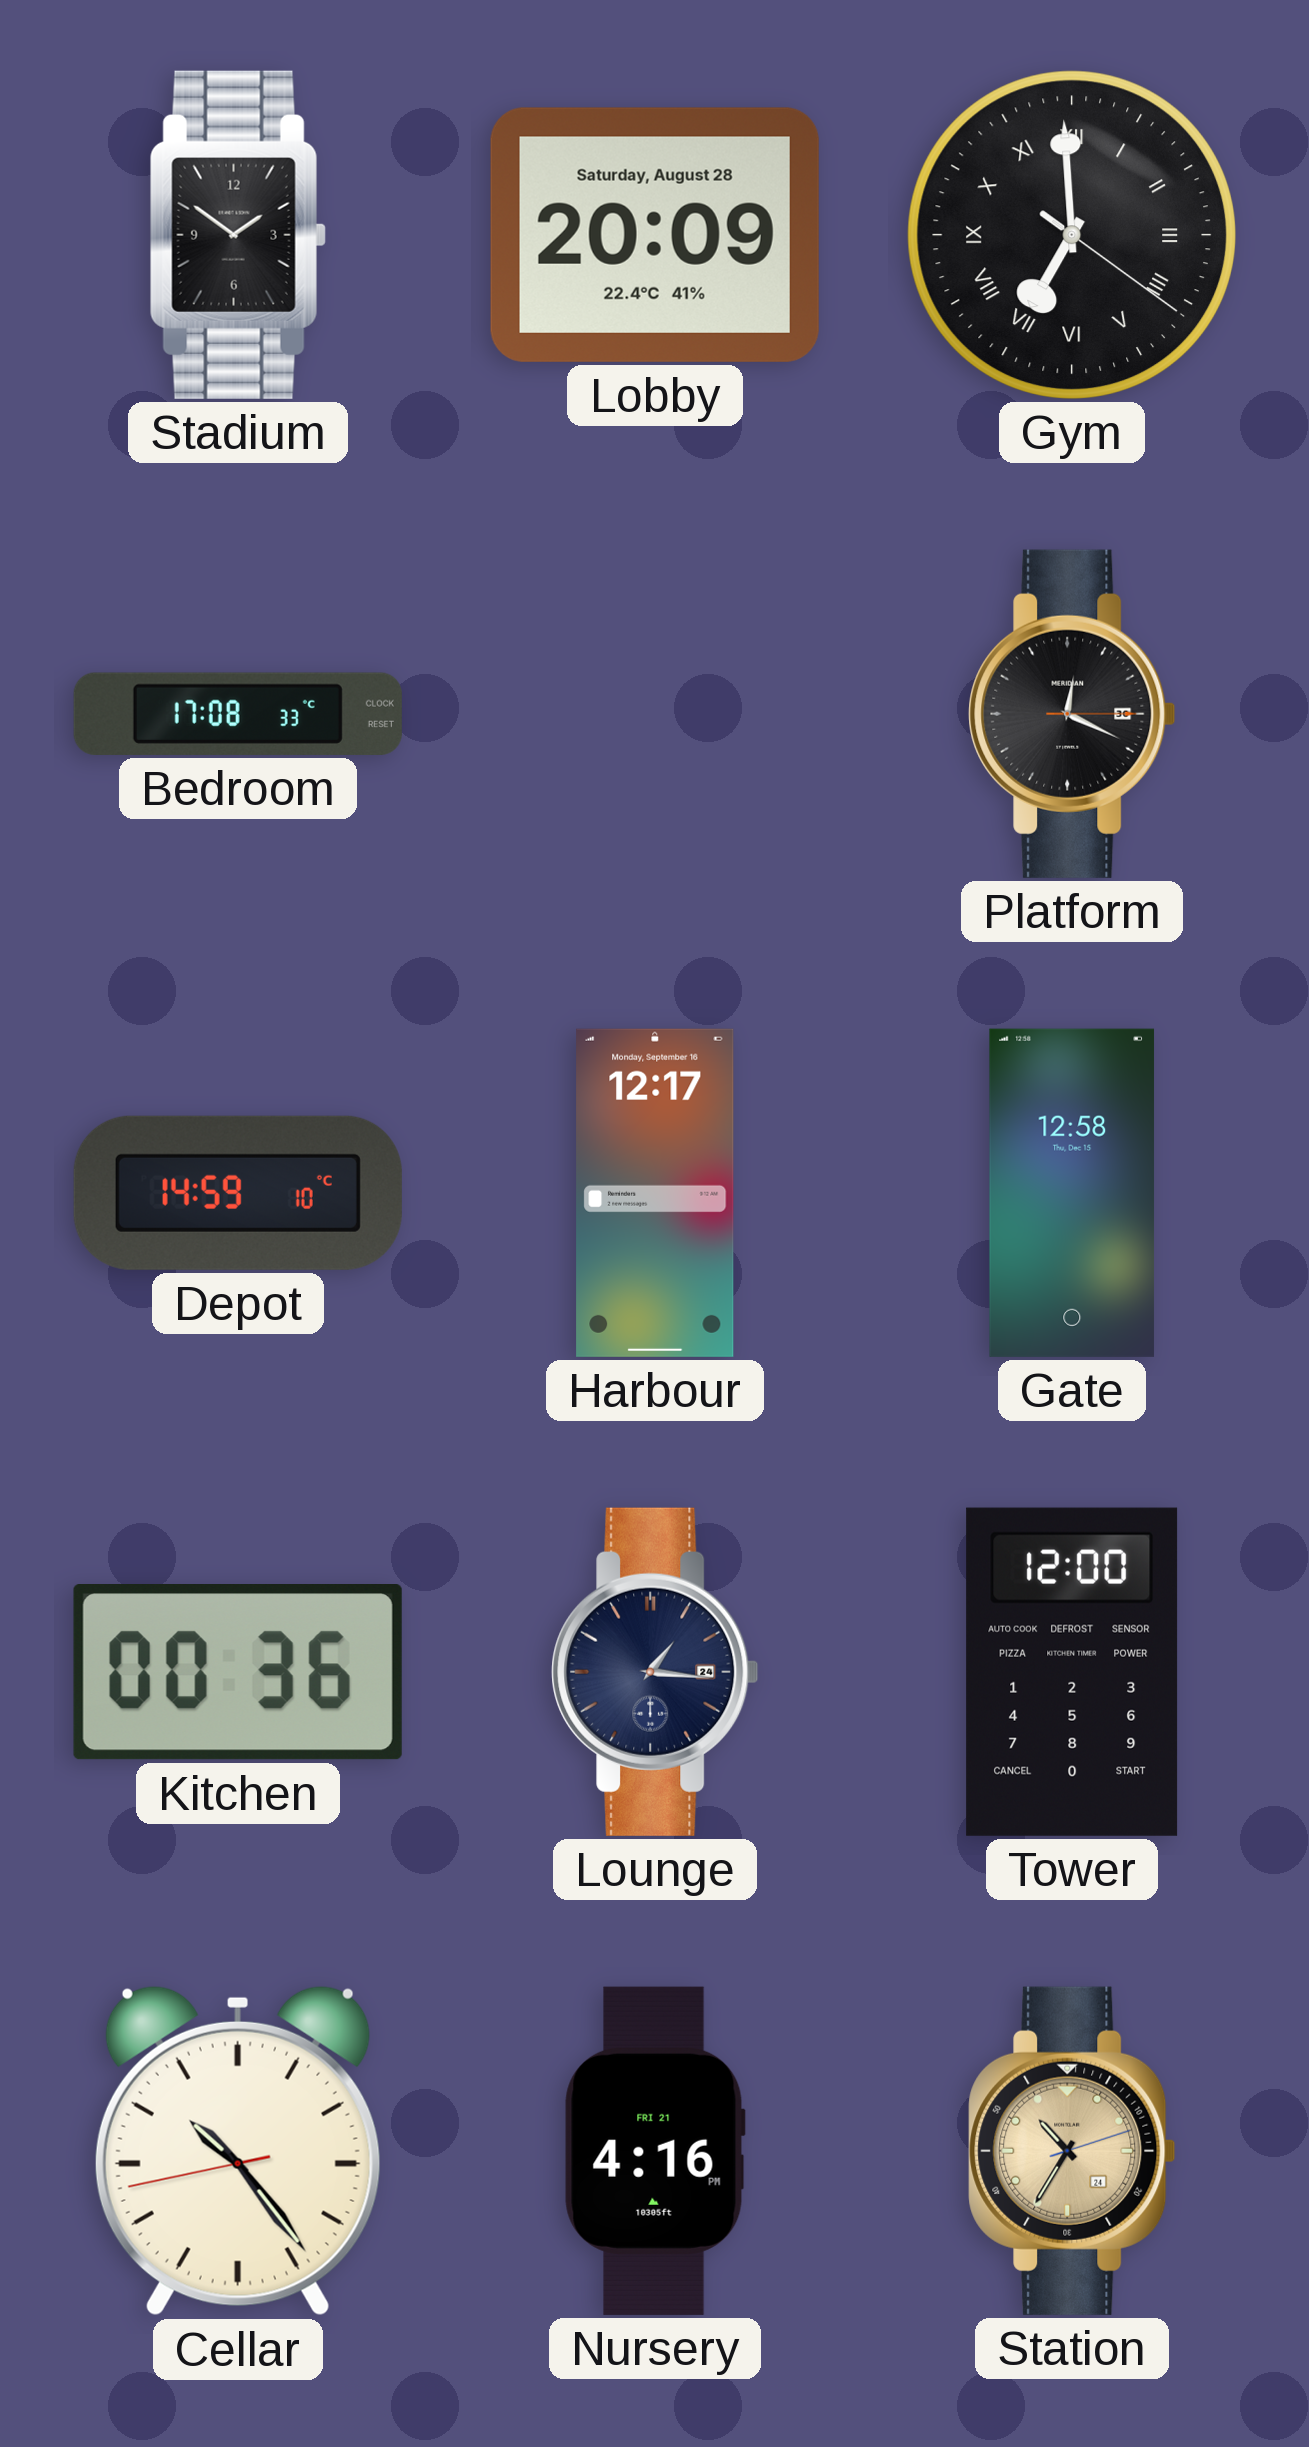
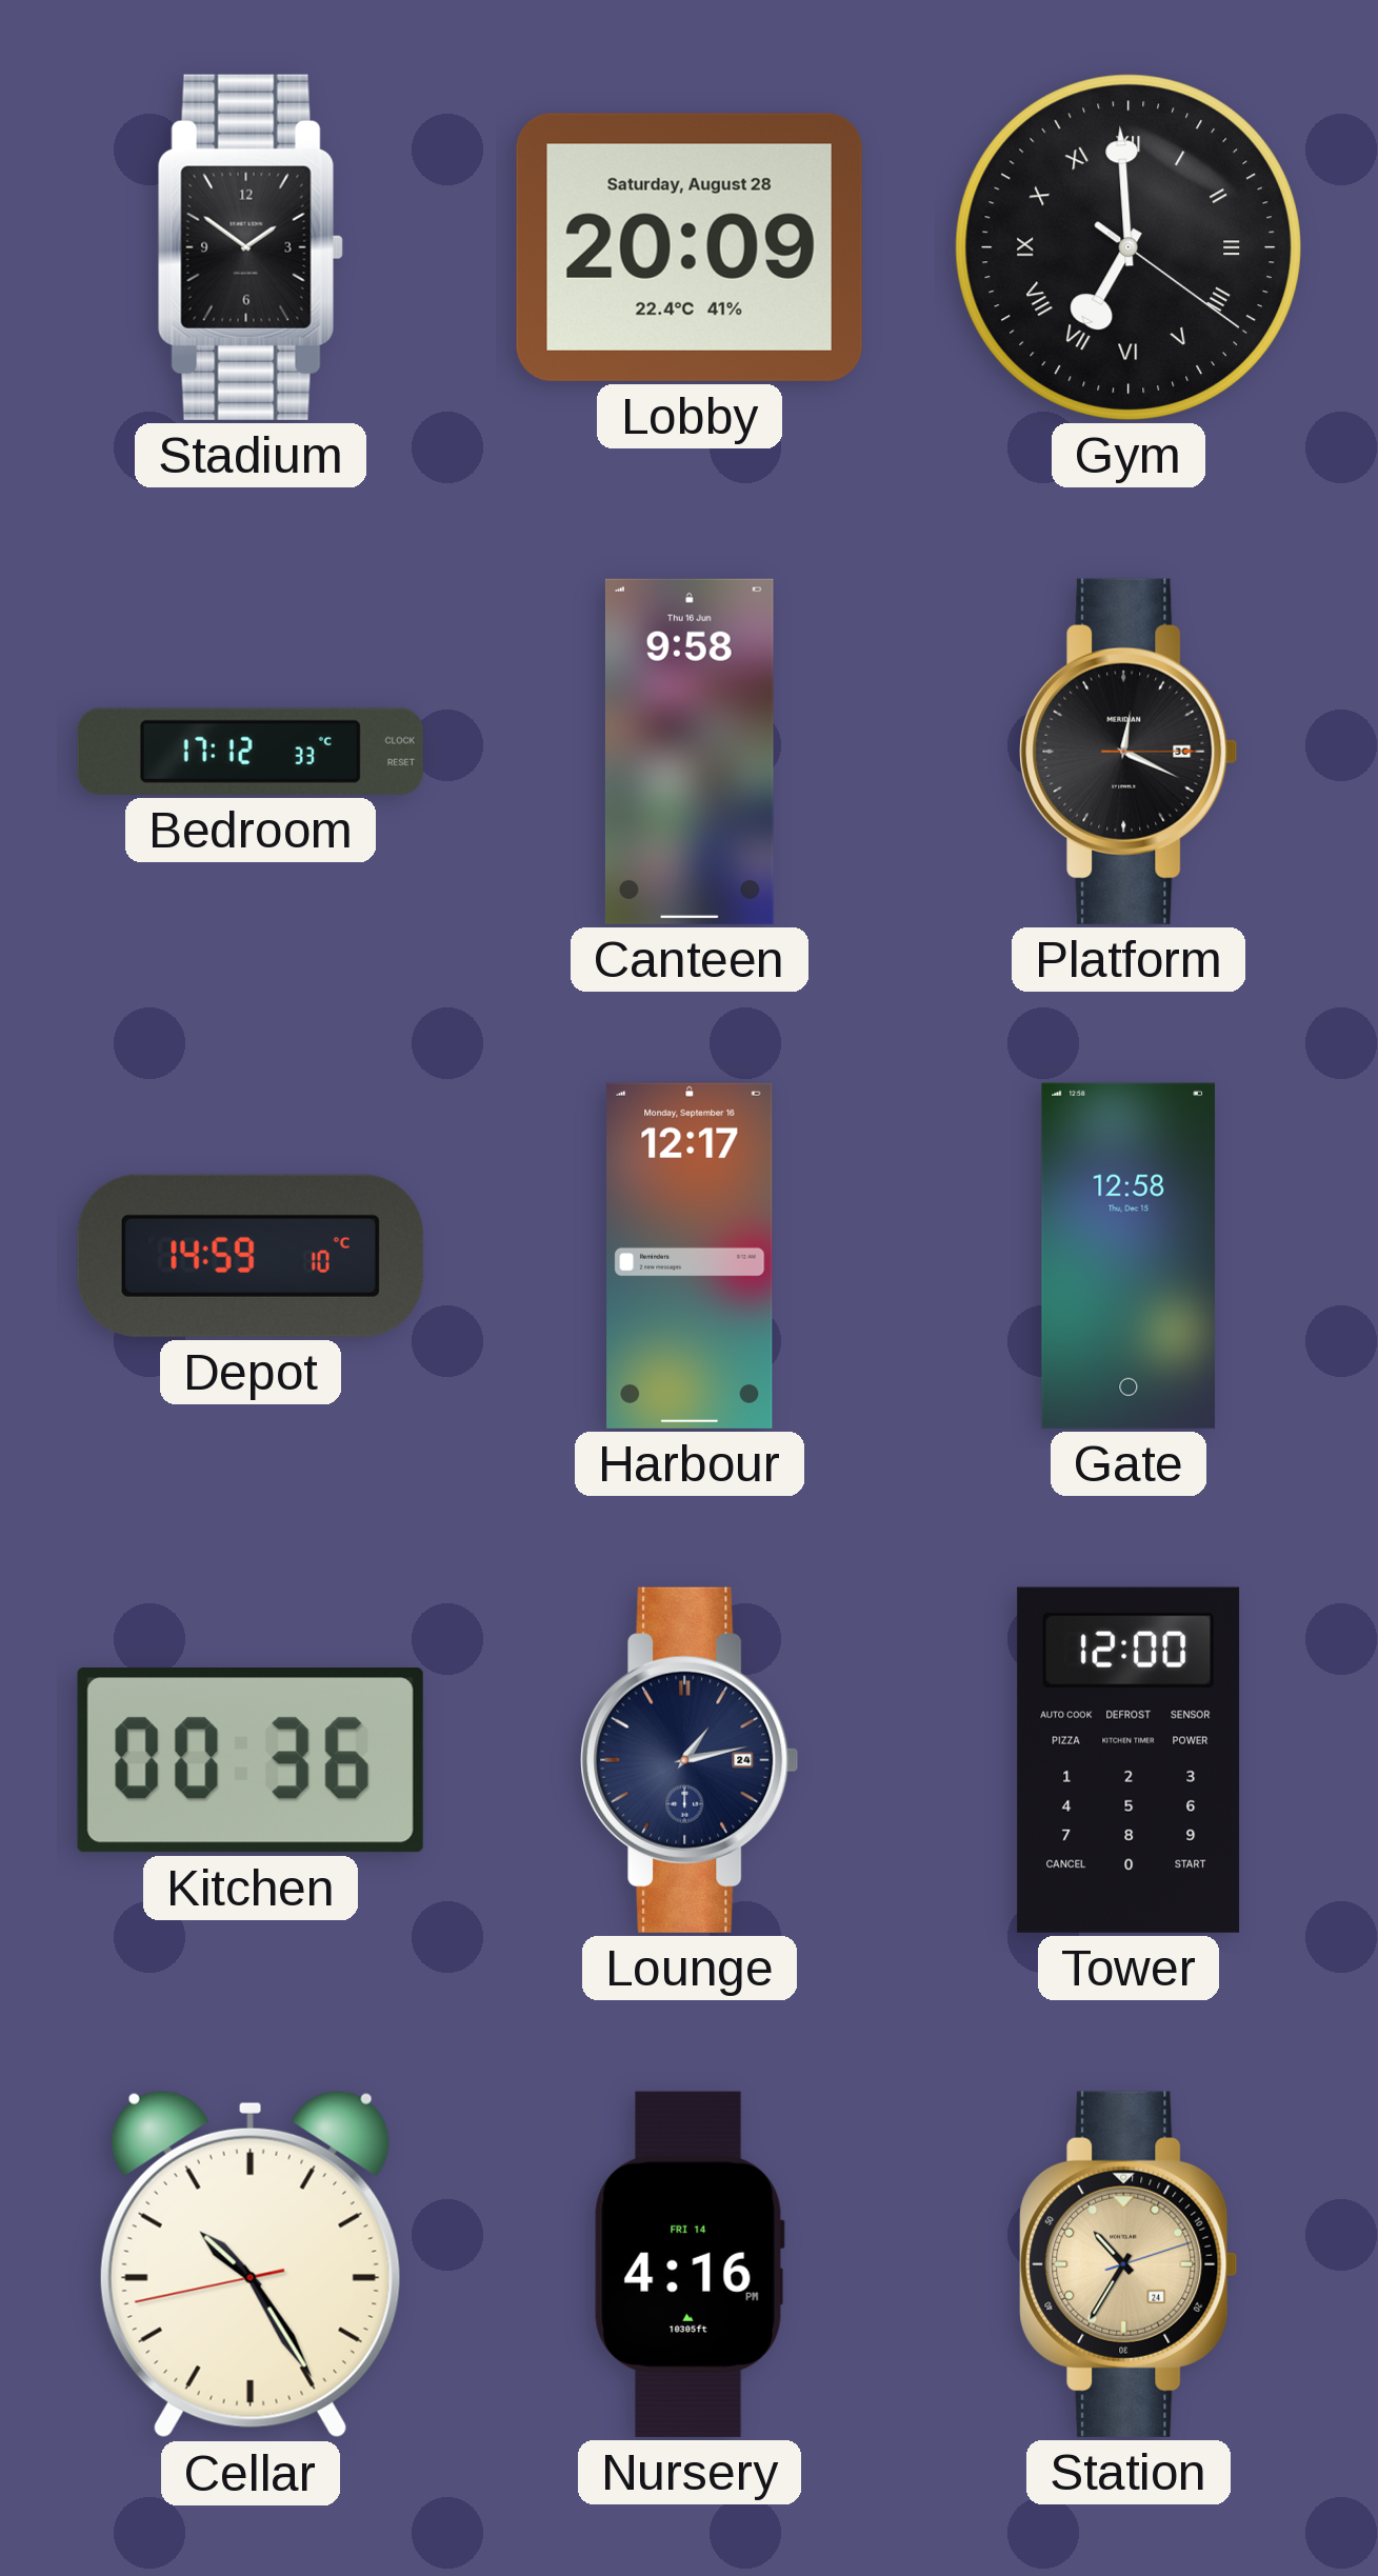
Bedroom: 17:08 -> 17:12 (251, 752)
Canteen: none -> 9:58 (690, 752)
Lounge: 1:16 -> 1:13 (690, 1760)
Cellar: 10:23 -> 10:24 (251, 2264)
Nursery date: FRI 21 -> FRI 14 (690, 2264)
